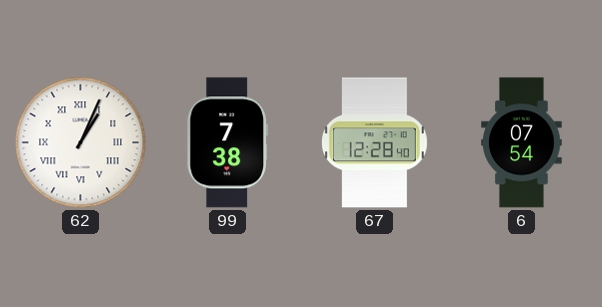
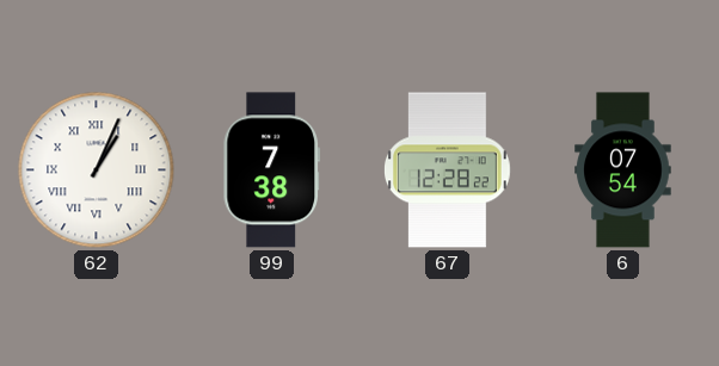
67: 12:28:40 -> 12:28:22 (448, 170)
